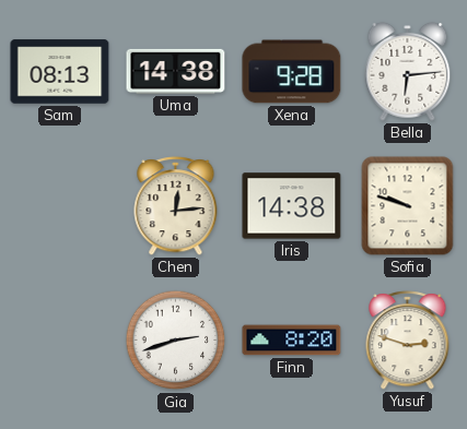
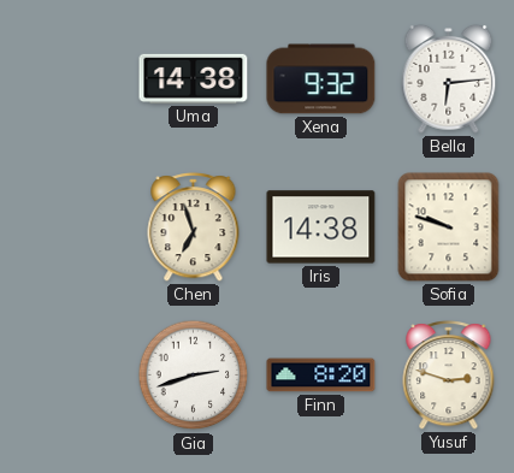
Sam: 08:13 -> none (60, 72)
Xena: 9:28 -> 9:32 (321, 79)
Chen: 12:14 -> 6:57 (194, 227)
